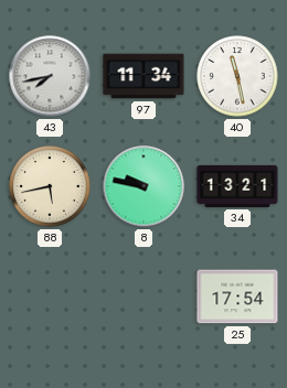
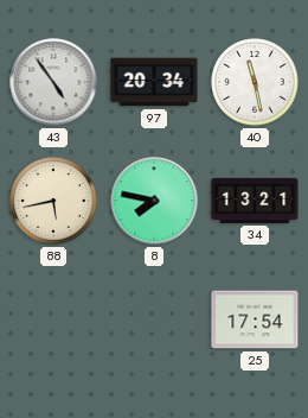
43: 7:43 -> 4:54 (53, 82)
97: 11:34 -> 20:34 (154, 82)
8: 9:47 -> 7:47 (154, 201)
